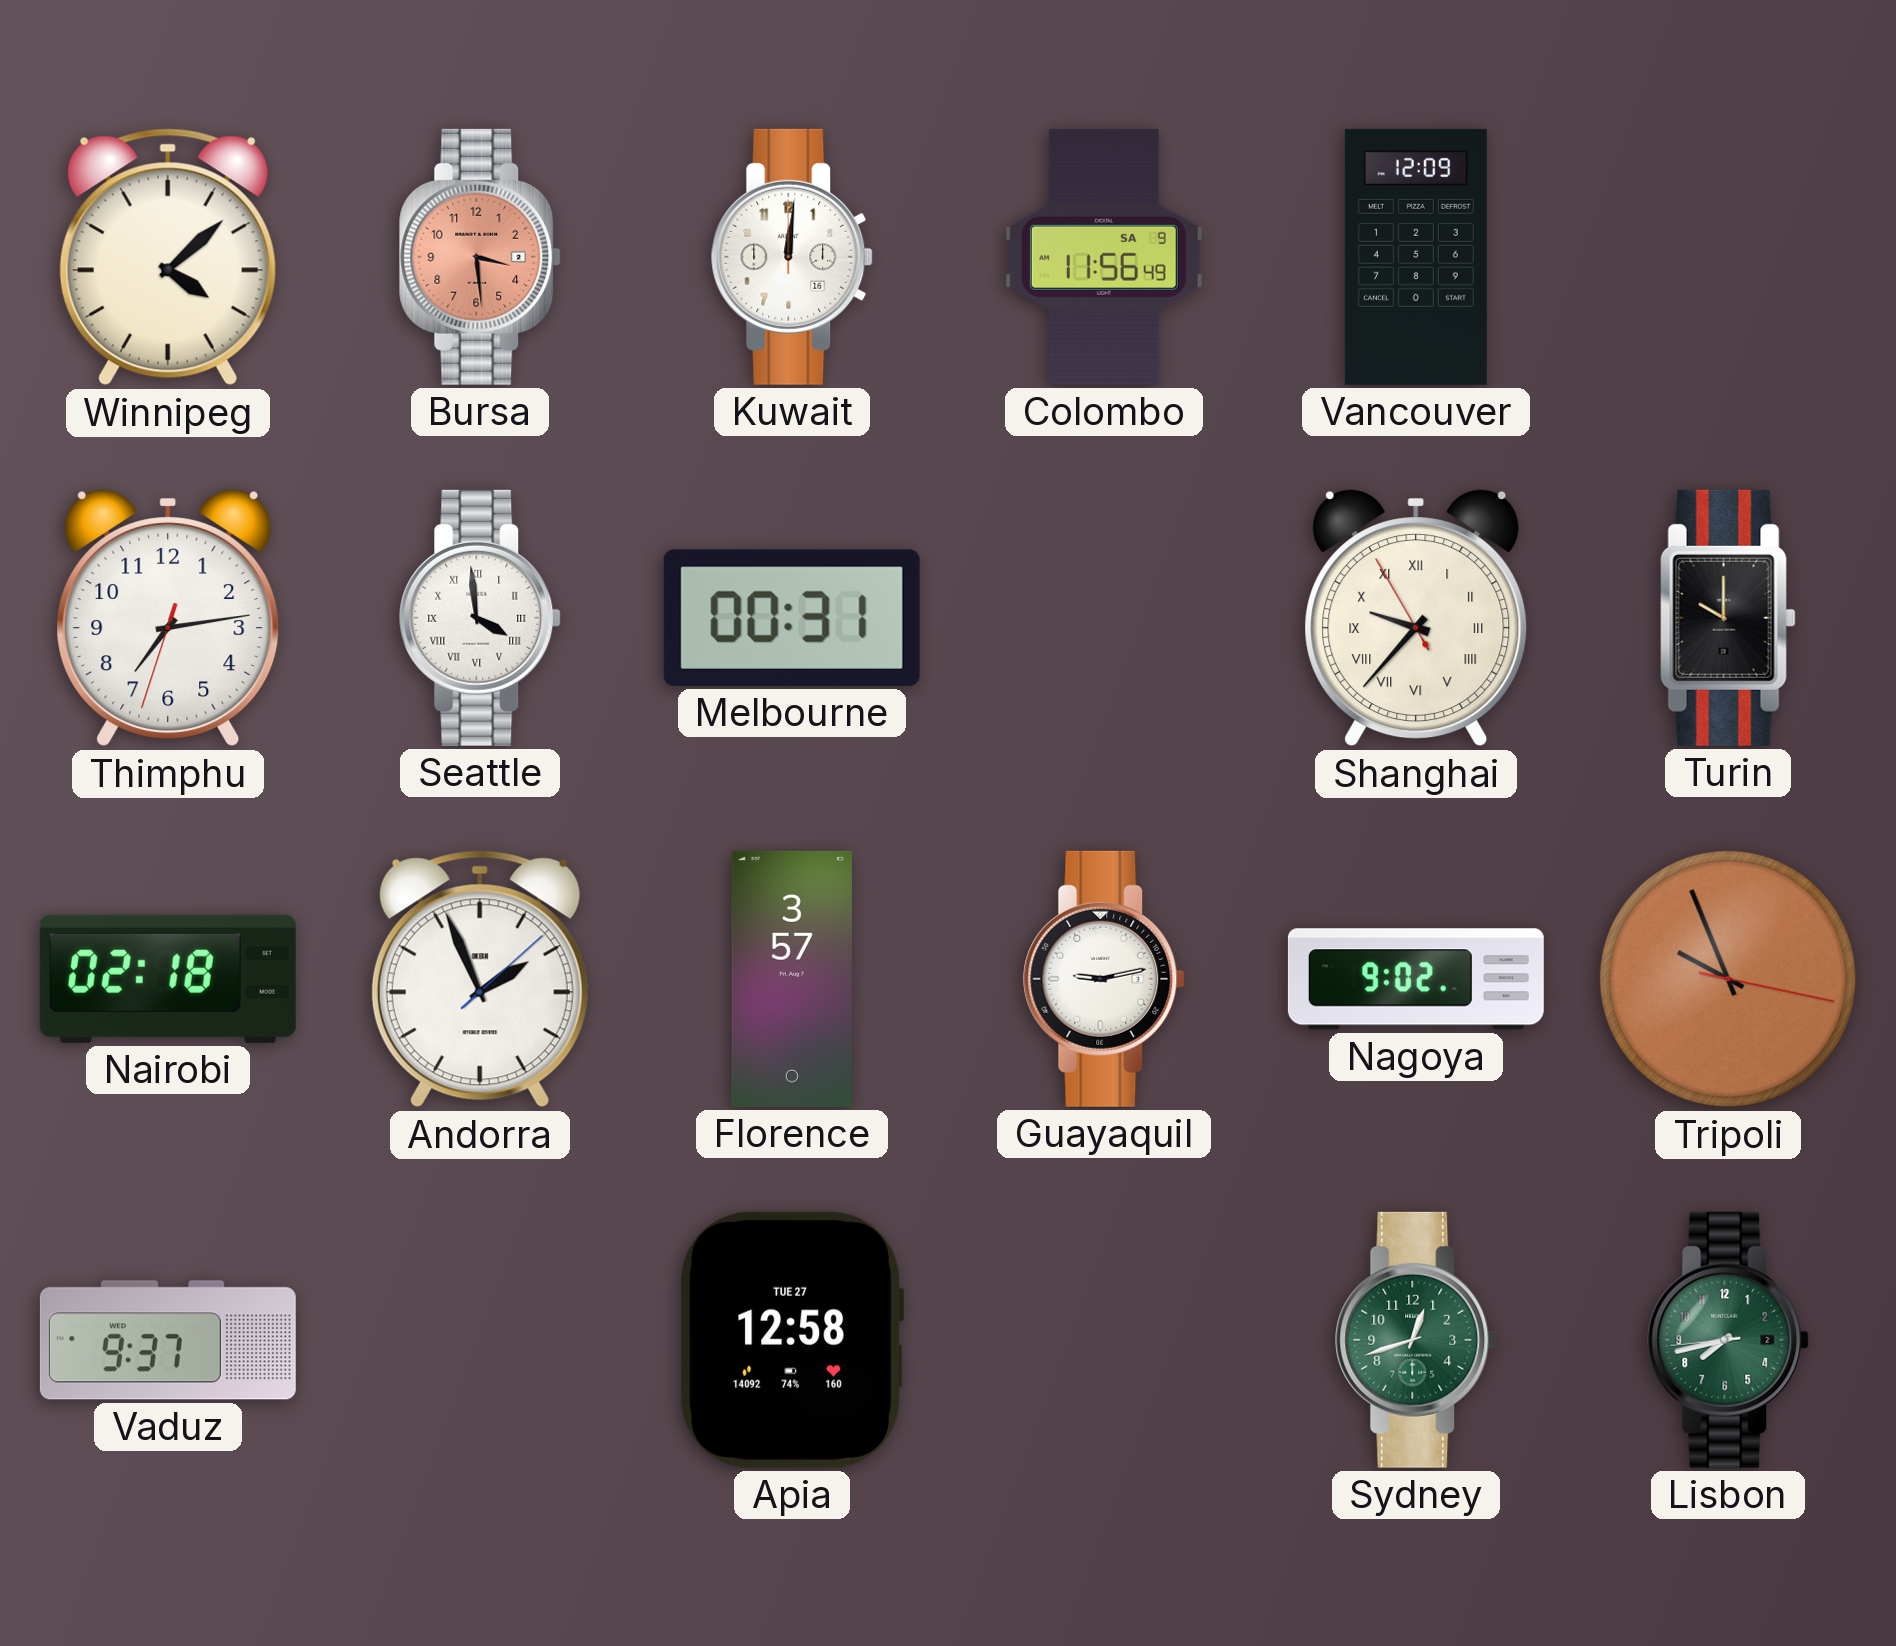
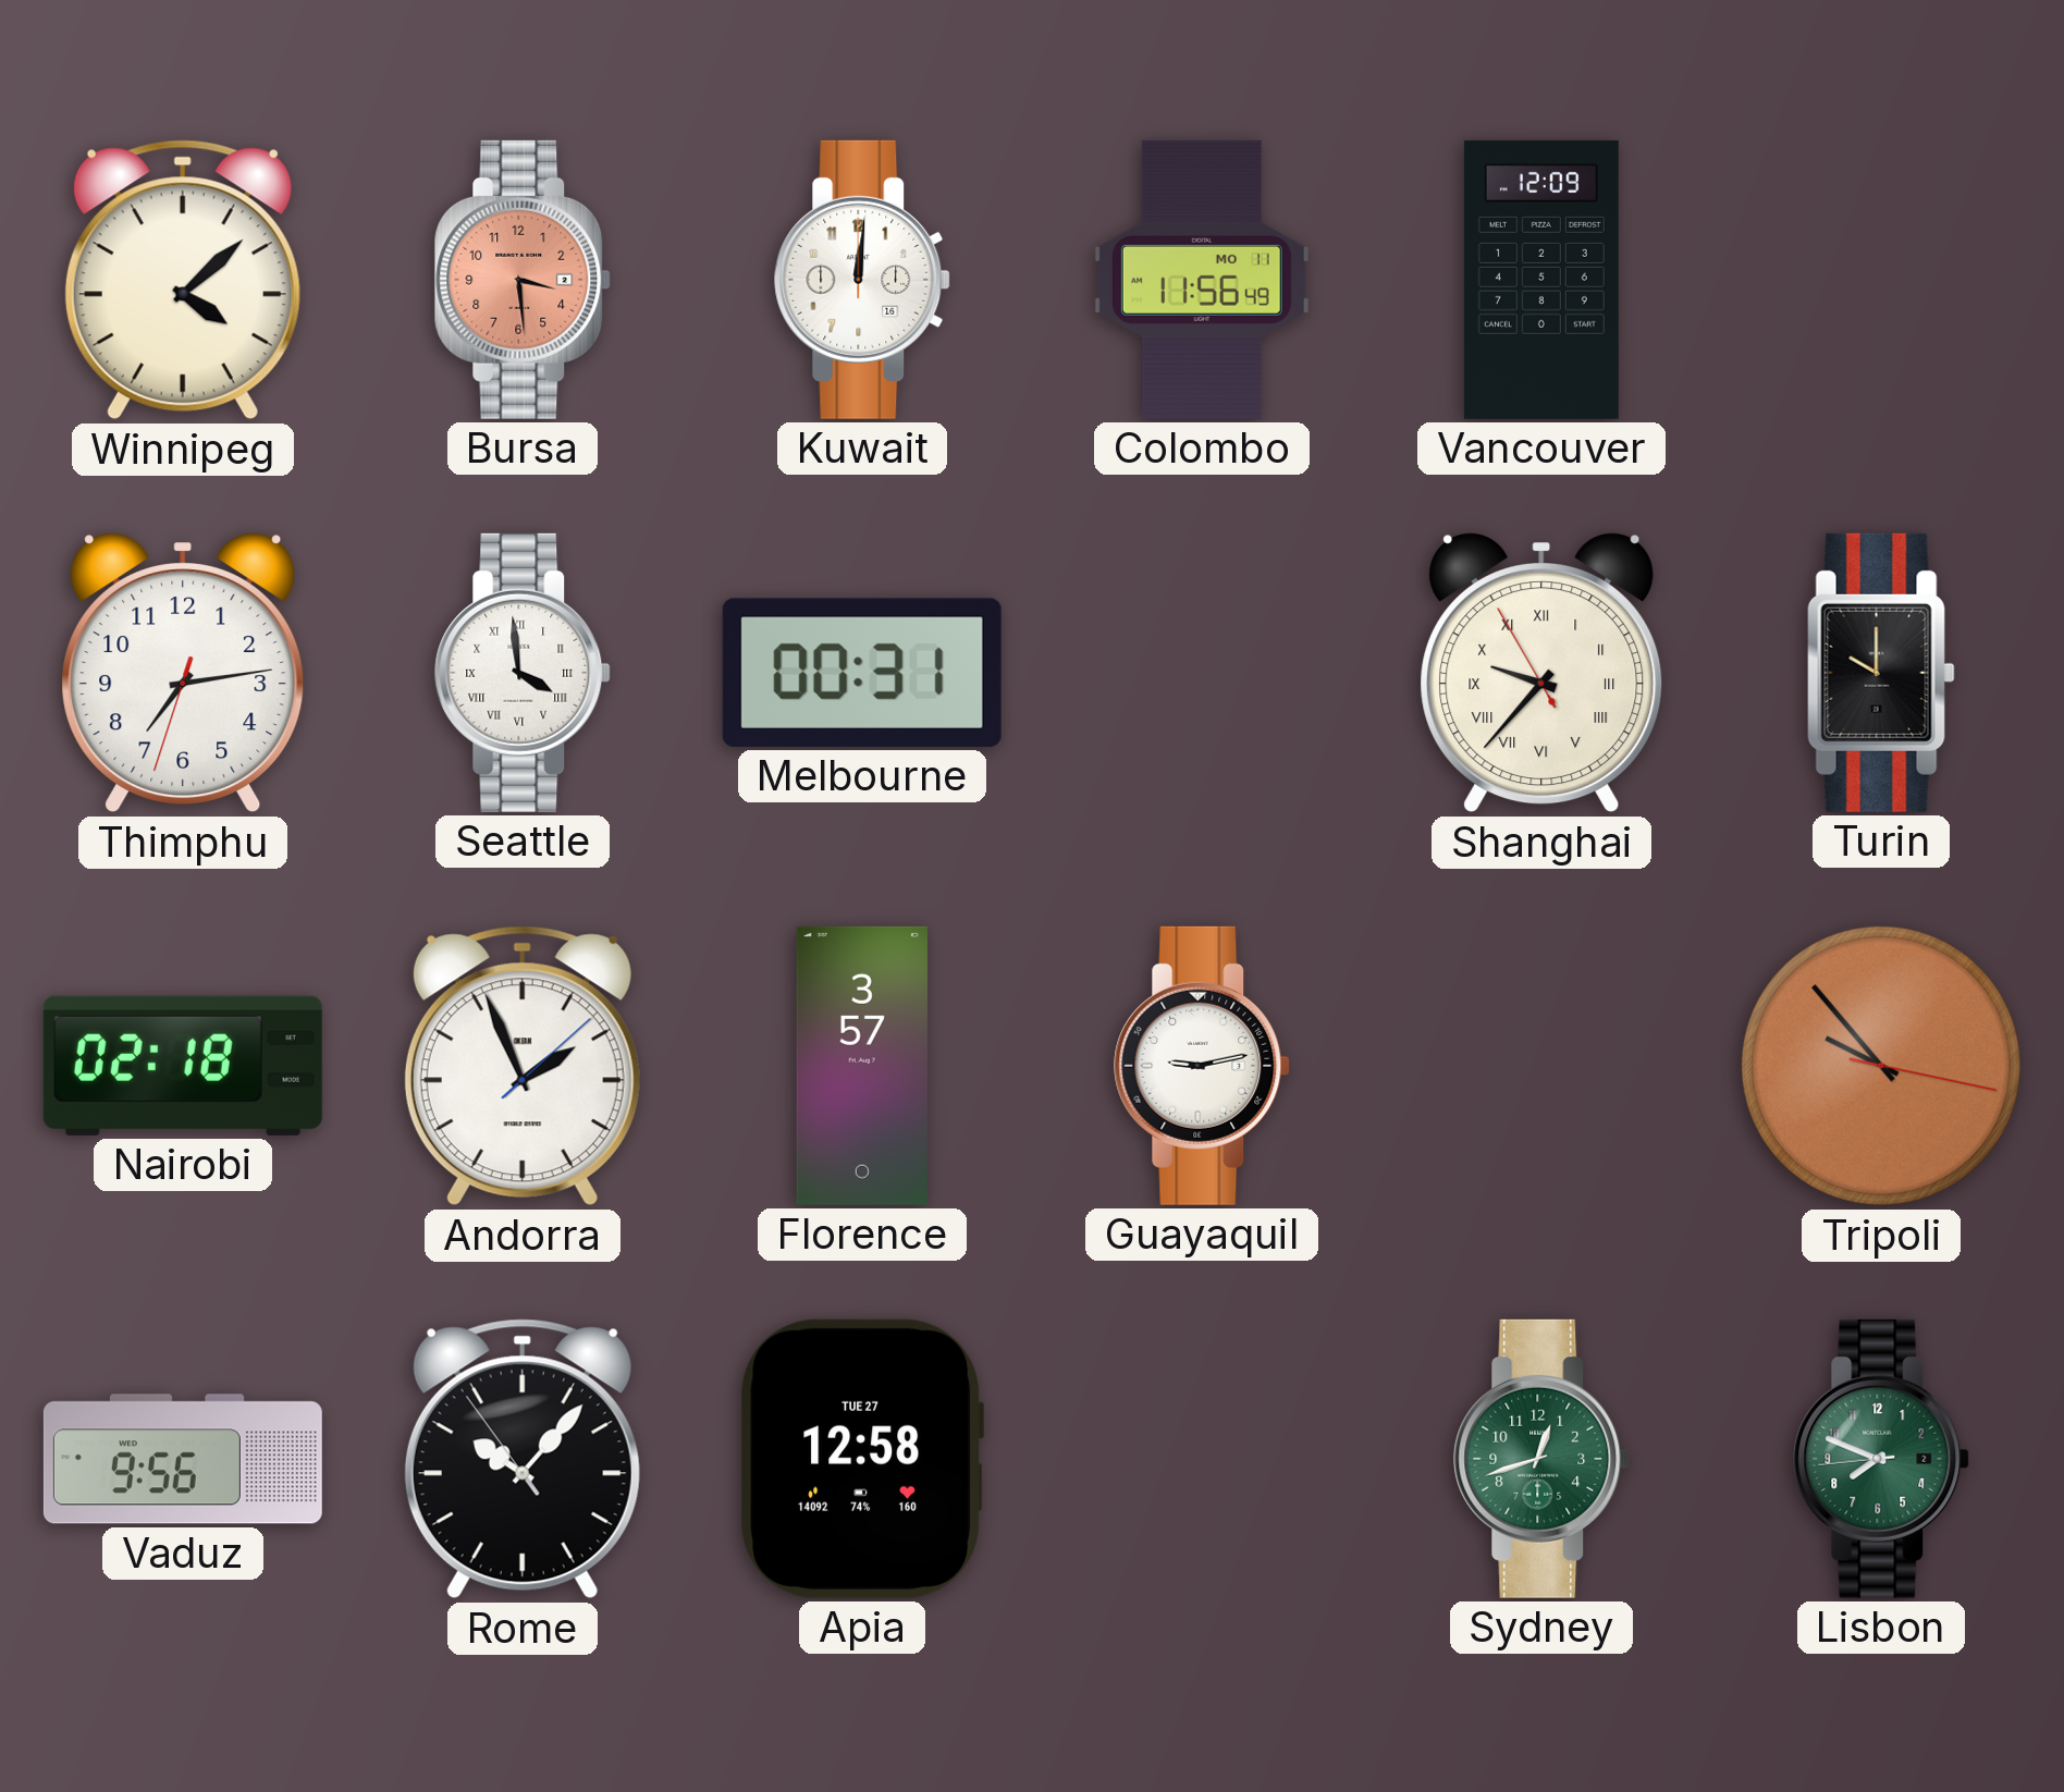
Colombo date: SA 9 -> MO 11 (1202, 280)
Nagoya: 9:02 -> none (1416, 979)
Tripoli: 9:56 -> 9:53 (1881, 1066)
Vaduz: 9:37 -> 9:56 (183, 1459)
Rome: none -> 10:06 (523, 1459)
Lisbon: 7:42 -> 7:48 (1881, 1459)
